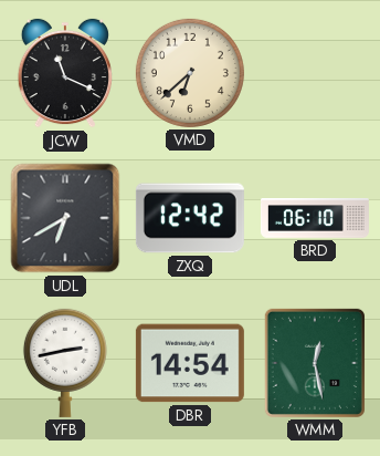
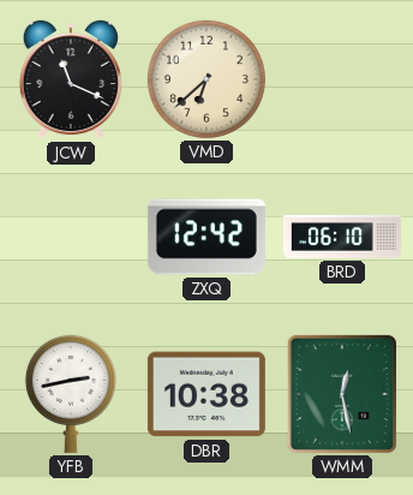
UDL: 6:40 -> none (65, 218)
DBR: 14:54 -> 10:38 (206, 394)
